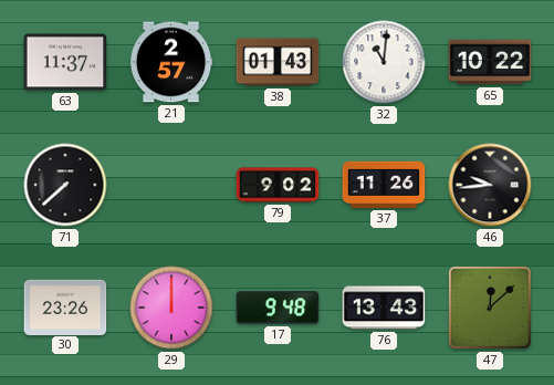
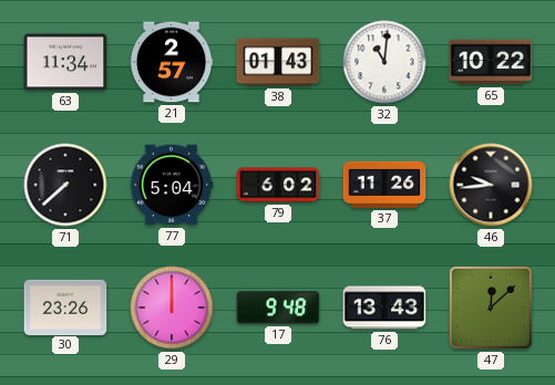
63: 11:37 -> 11:34 (65, 62)
77: none -> 5:04 (172, 185)
79: 9:02 -> 6:02 (278, 185)
